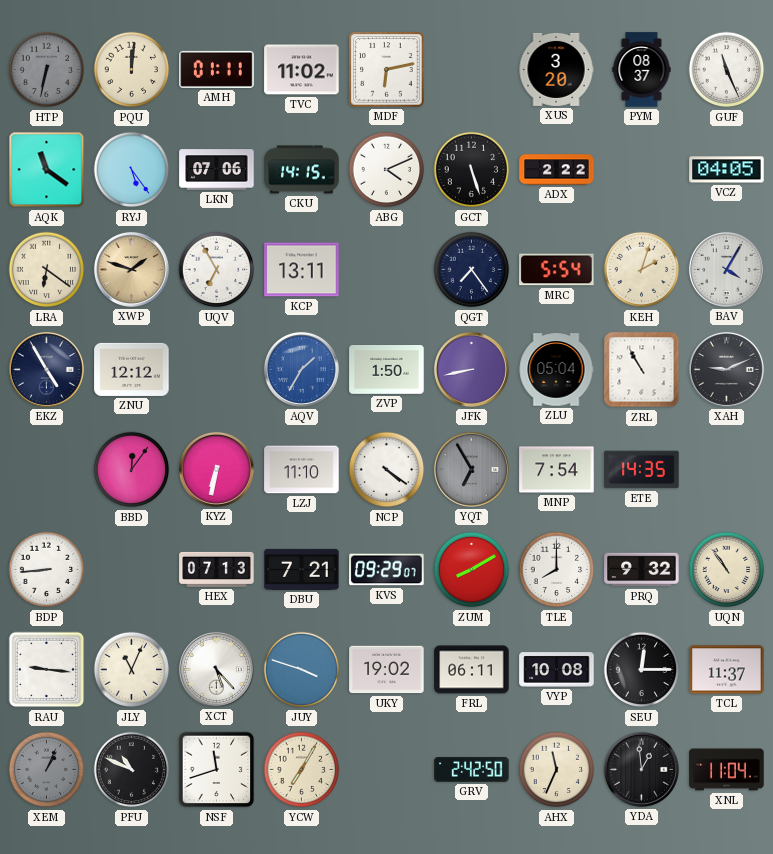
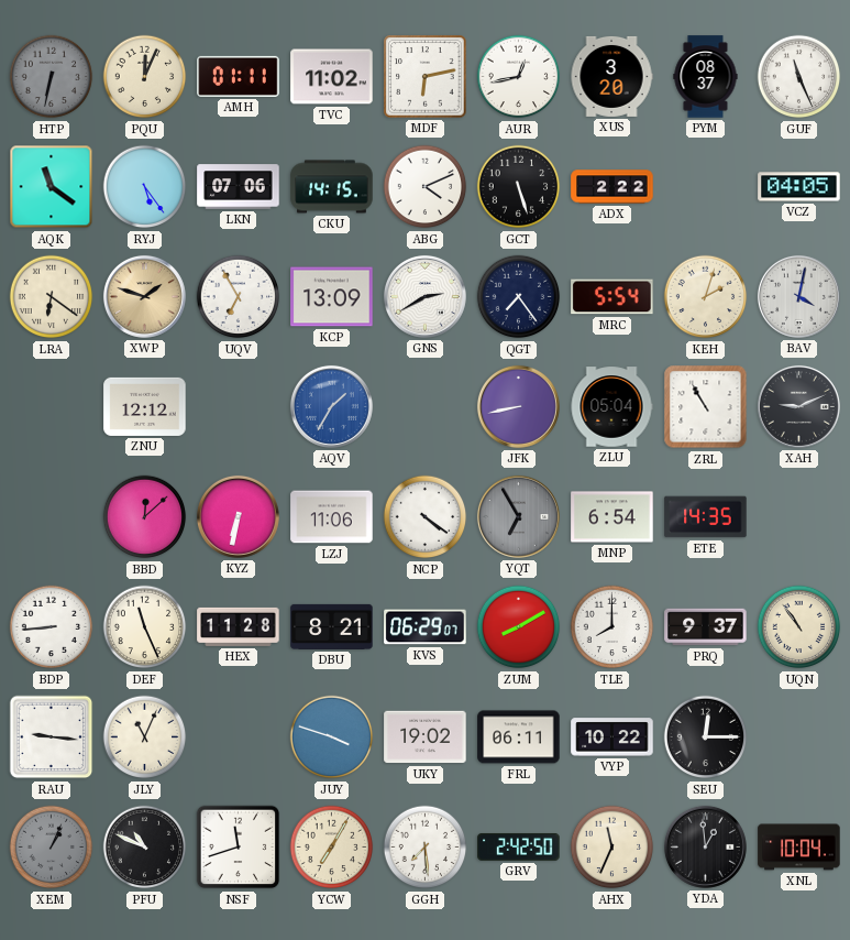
PQU: 12:01 -> 12:04 (145, 77)
AUR: none -> 12:43 (519, 77)
KCP: 13:11 -> 13:09 (332, 297)
GNS: none -> 2:40 (424, 296)
BAV: 4:05 -> 4:02 (798, 296)
EKZ: 4:55 -> none (46, 369)
ZVP: 1:50 -> none (387, 370)
BBD: 12:06 -> 12:08 (145, 517)
LZJ: 11:10 -> 11:06 (332, 517)
MNP: 7:54 -> 6:54 (612, 517)
DEF: none -> 11:26 (145, 627)
HEX: 07:13 -> 11:28 (239, 626)
DBU: 7:21 -> 8:21 (332, 626)
KVS: 09:29 -> 06:29 (426, 627)
PRQ: 9:32 -> 9:37 (706, 627)
XCT: 5:23 -> none (216, 669)
VYP: 10:08 -> 10:22 (612, 737)
TCL: 11:37 -> none (727, 670)
GGH: none -> 7:29 (426, 848)
XNL: 11:04 -> 10:04 (799, 848)
